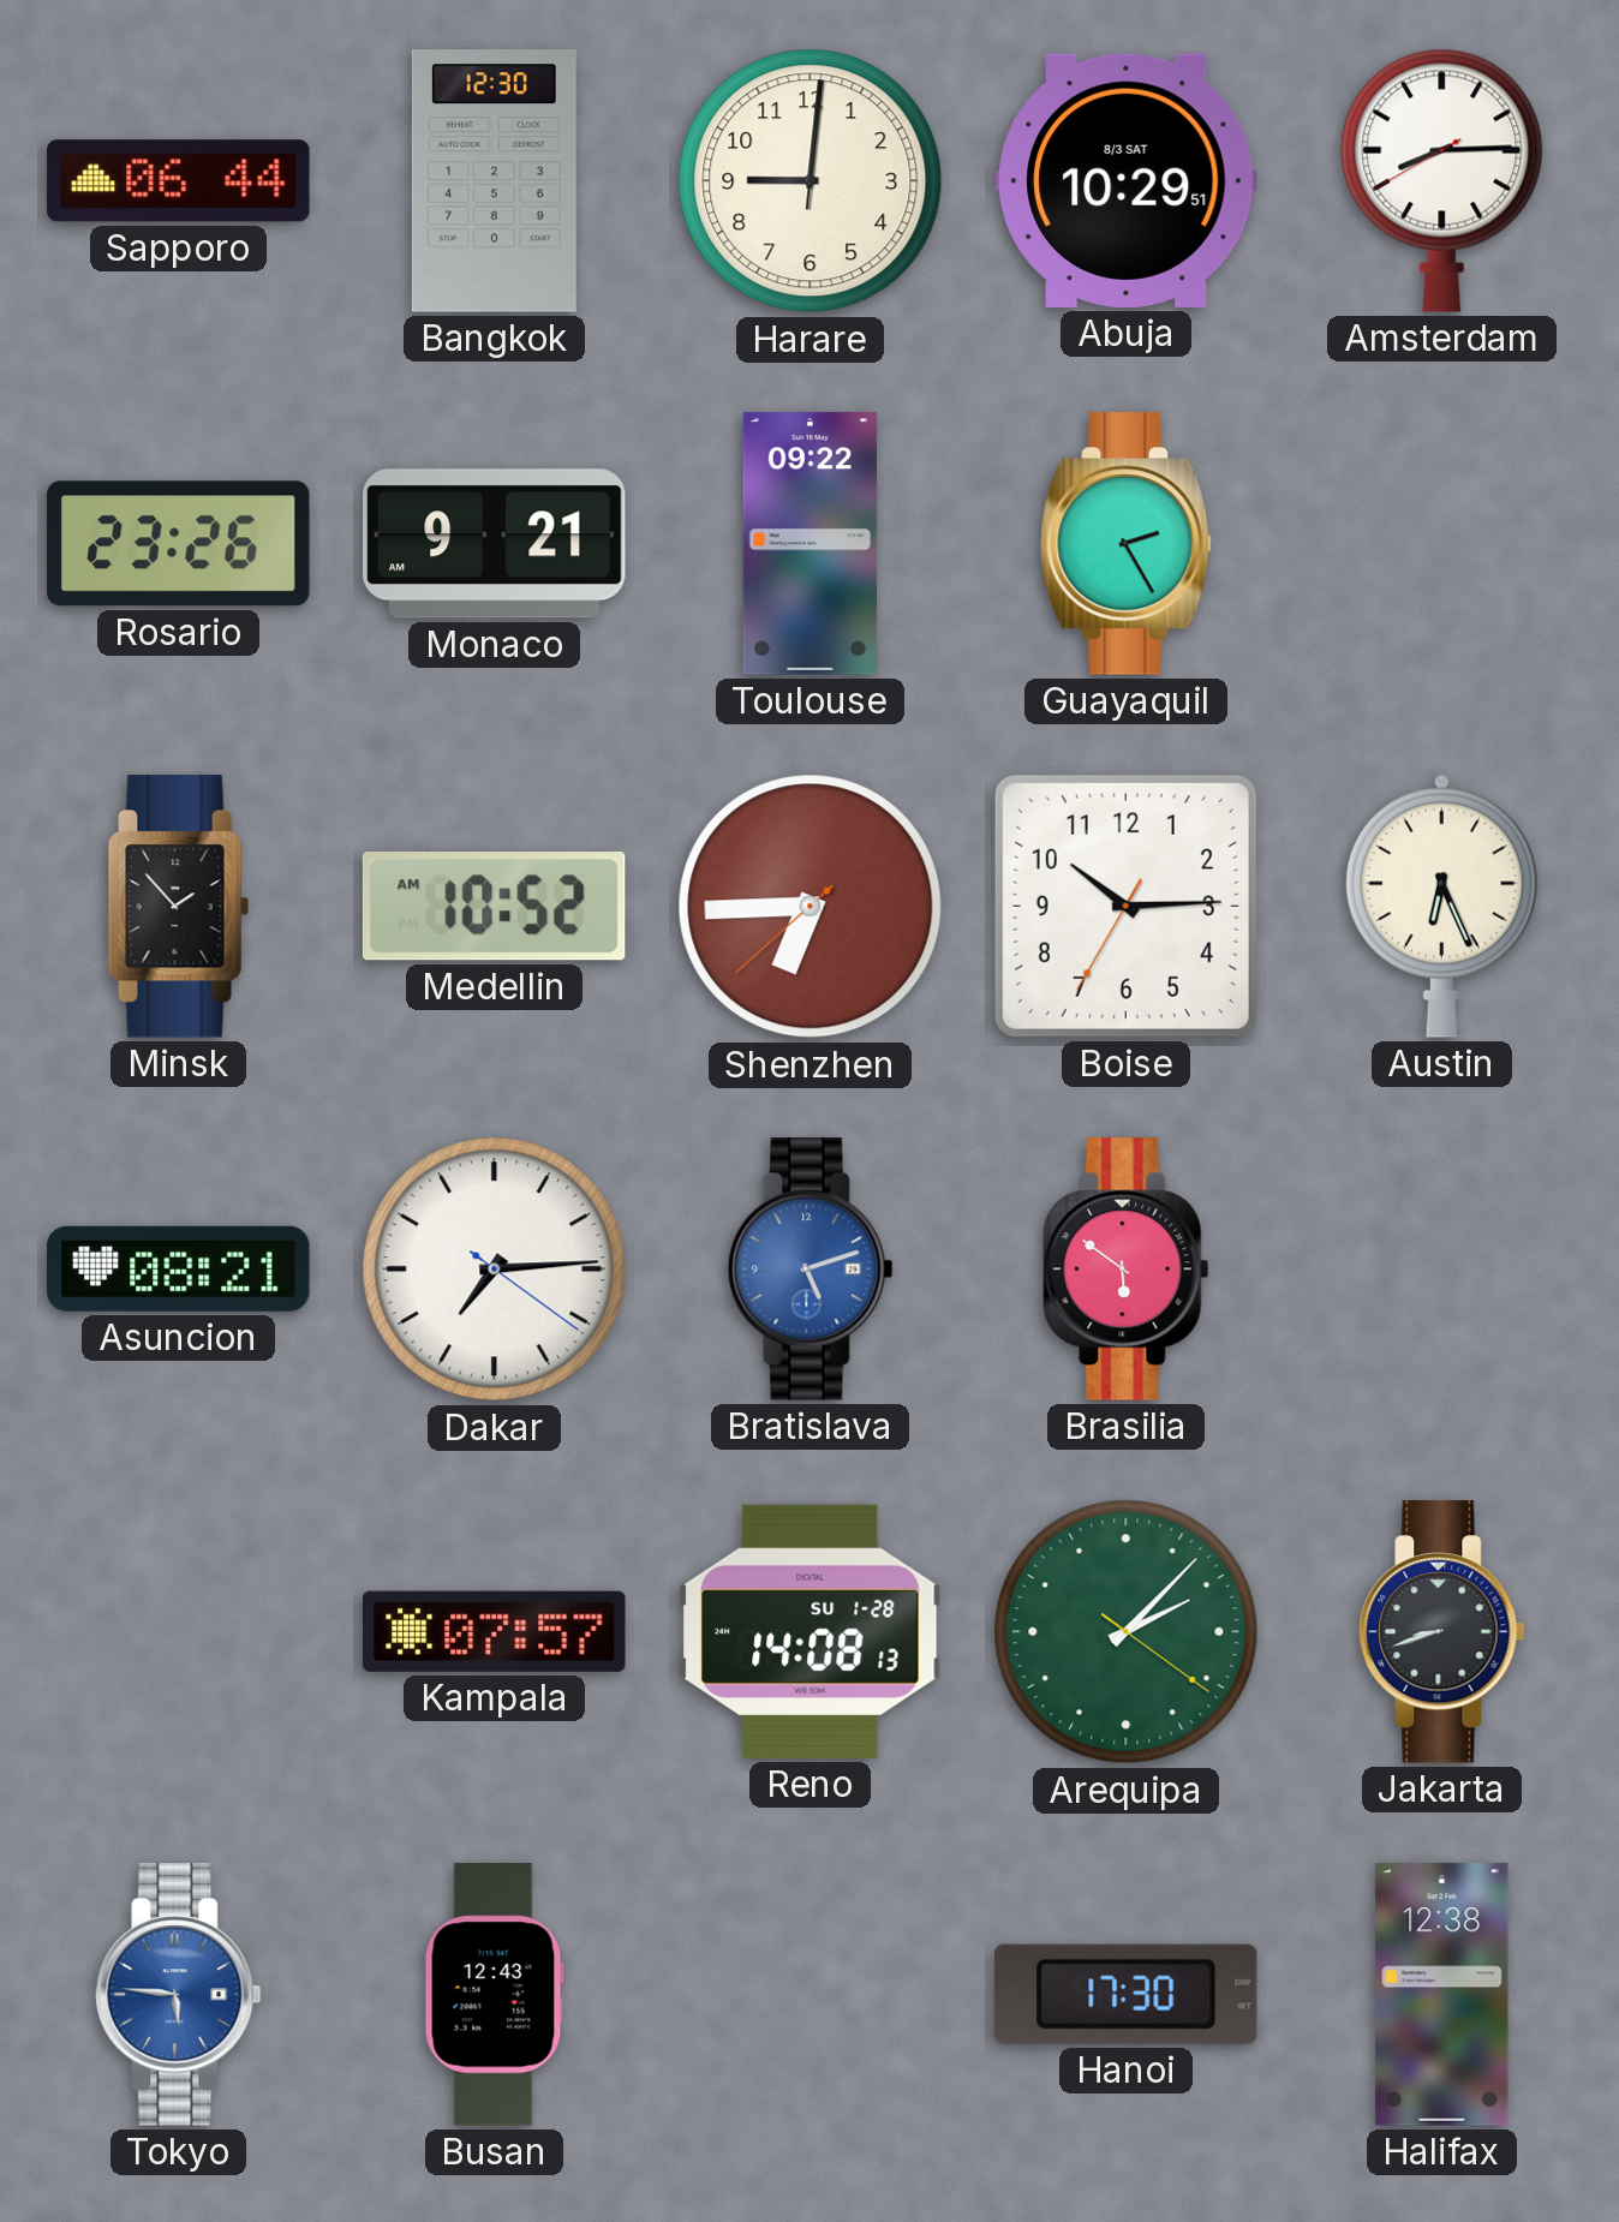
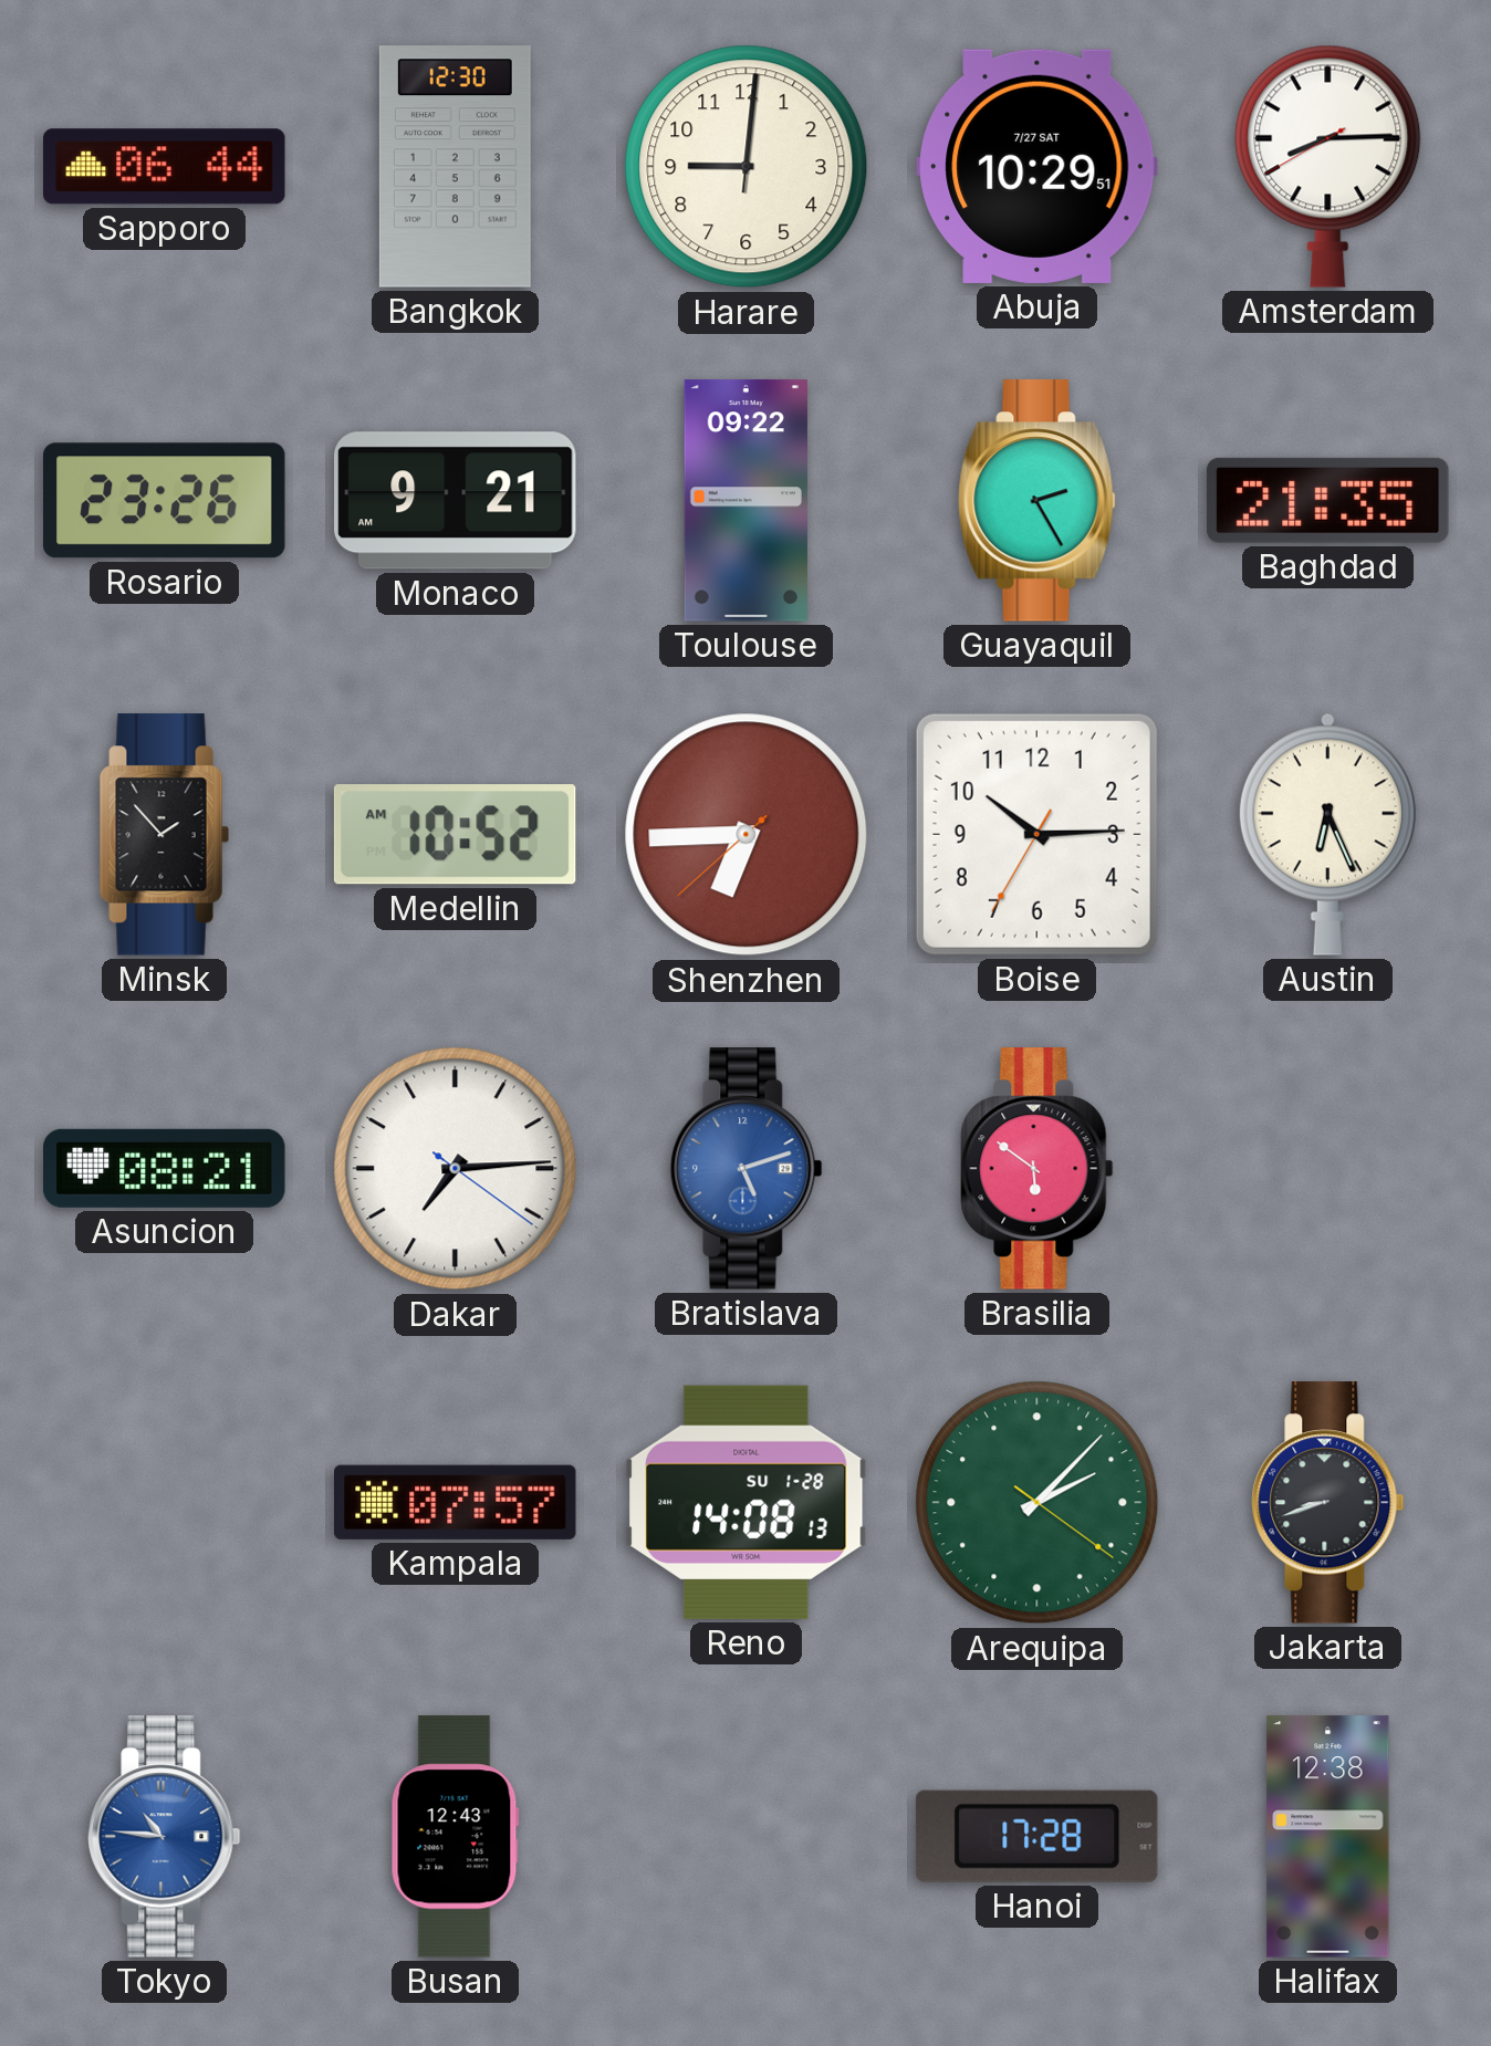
Abuja date: 8/3 SAT -> 7/27 SAT (1038, 166)
Baghdad: none -> 21:35 (1328, 500)
Tokyo: 5:46 -> 10:46 (165, 1837)
Hanoi: 17:30 -> 17:28 (1036, 1836)
